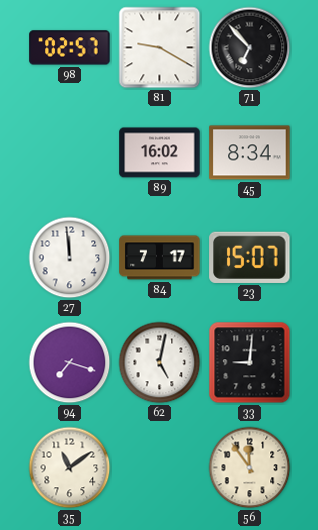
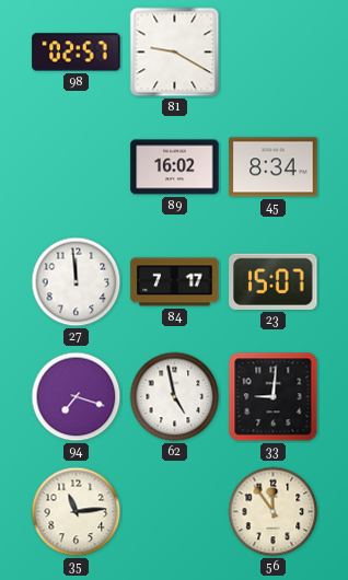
71: 6:53 -> none (250, 48)
62: 5:02 -> 4:58 (175, 397)
35: 11:09 -> 11:14 (77, 512)
